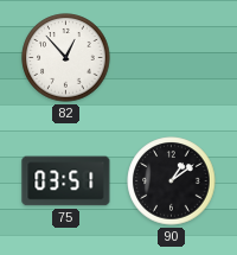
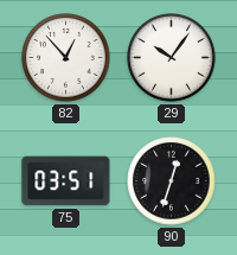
29: none -> 10:06 (172, 58)
90: 1:09 -> 12:33 (172, 181)
